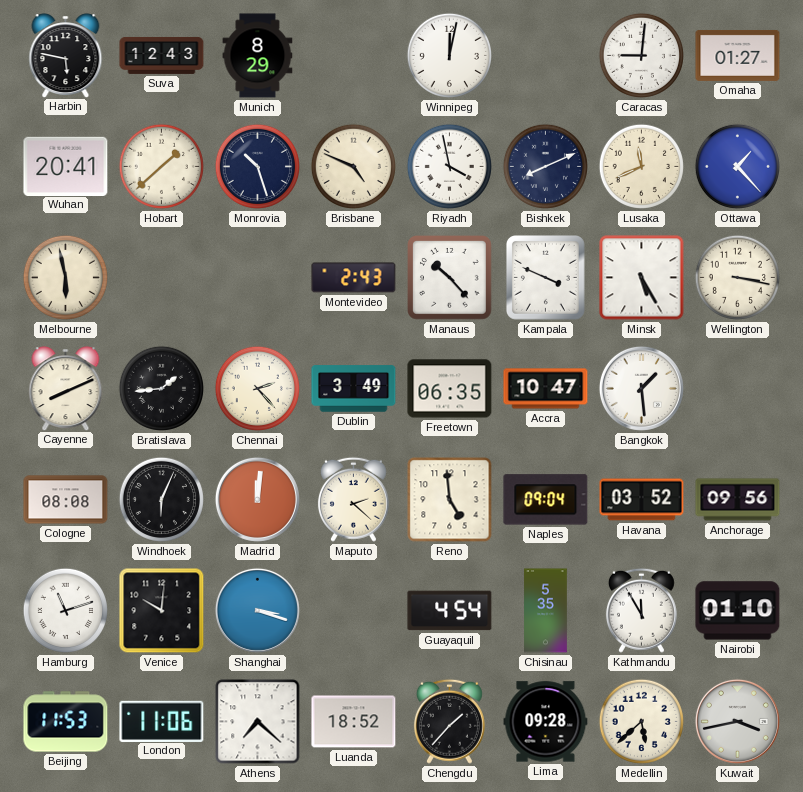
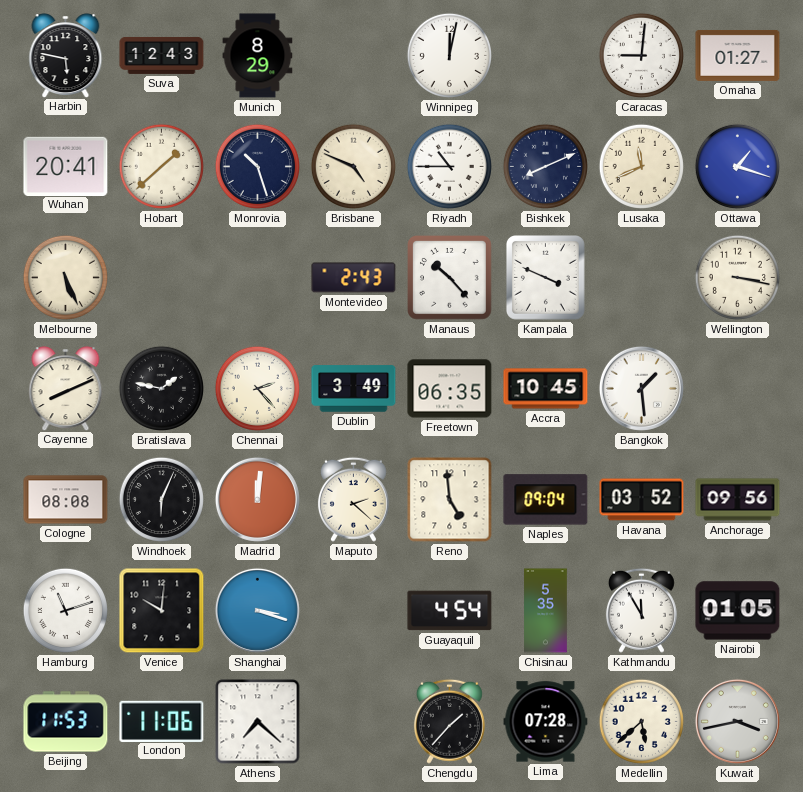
Riyadh: 3:58 -> 10:45 (449, 166)
Ottawa: 1:23 -> 1:18 (737, 166)
Melbourne: 5:58 -> 5:26 (65, 277)
Minsk: 5:25 -> none (642, 278)
Bratislava: 1:44 -> 1:47 (161, 388)
Accra: 10:47 -> 10:45 (546, 389)
Nairobi: 01:10 -> 01:05 (738, 611)
Luanda: 18:52 -> none (354, 722)
Lima: 09:28 -> 07:28 (546, 722)
